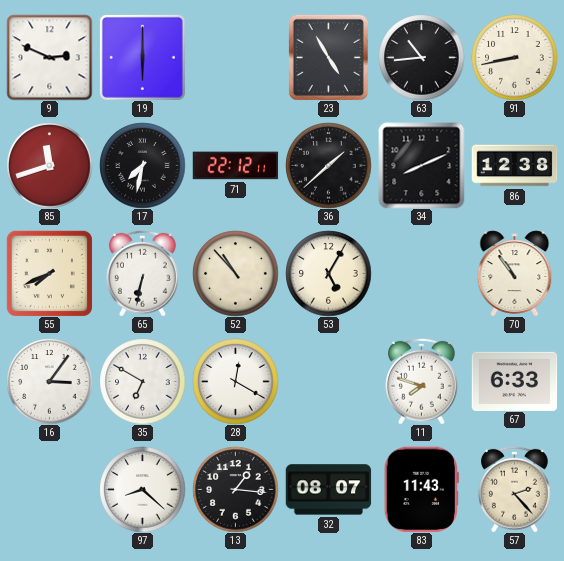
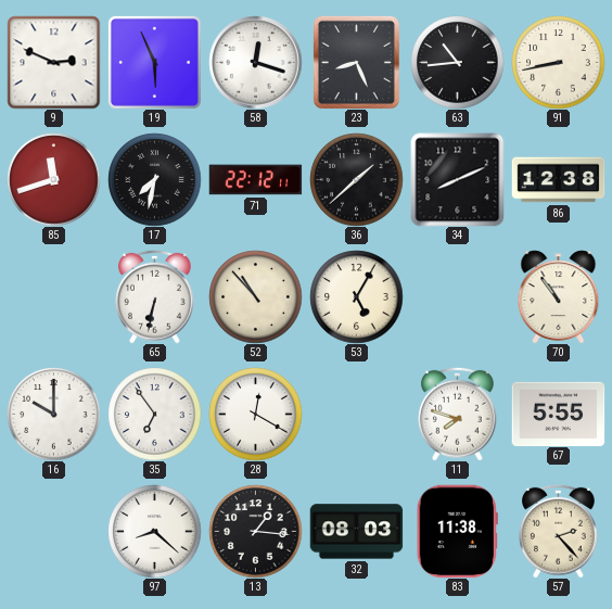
19: 6:00 -> 5:56 (154, 62)
58: none -> 12:18 (255, 62)
23: 4:55 -> 8:26 (356, 62)
55: 7:41 -> none (49, 273)
16: 3:06 -> 10:00 (53, 414)
35: 6:50 -> 6:54 (154, 414)
67: 6:33 -> 5:55 (558, 414)
32: 08:07 -> 08:03 (356, 532)
83: 11:43 -> 11:38 (457, 531)
